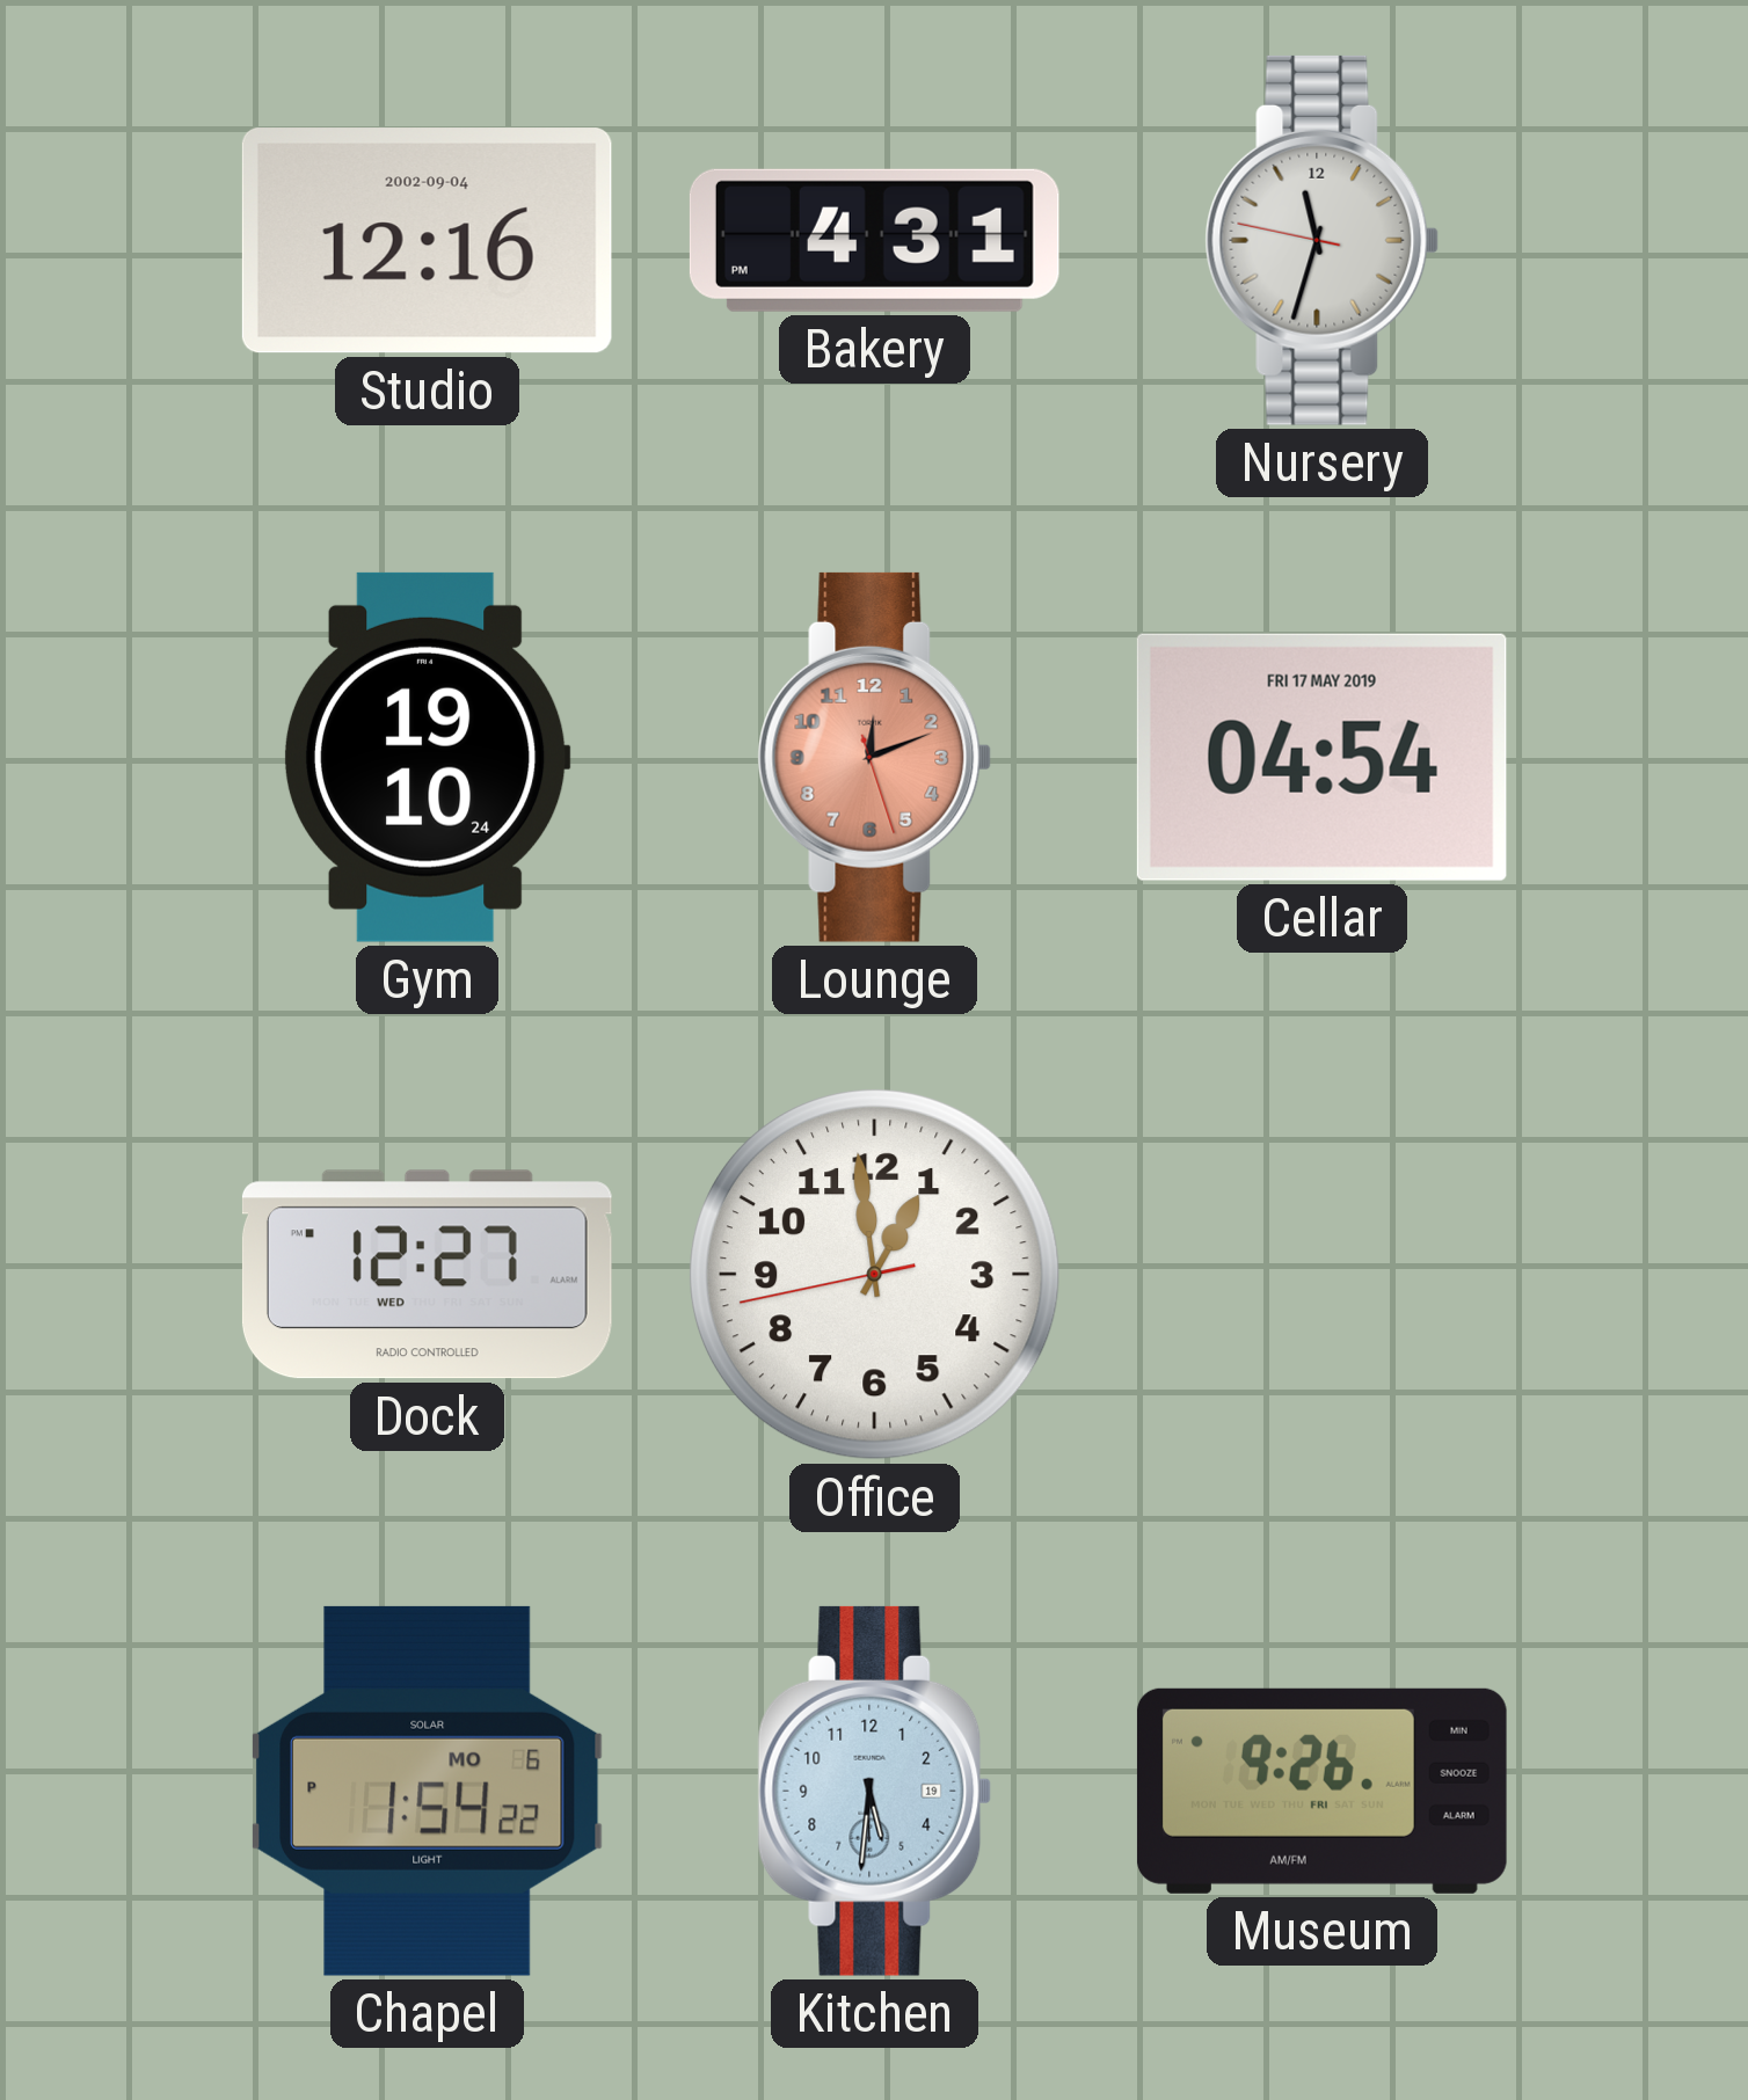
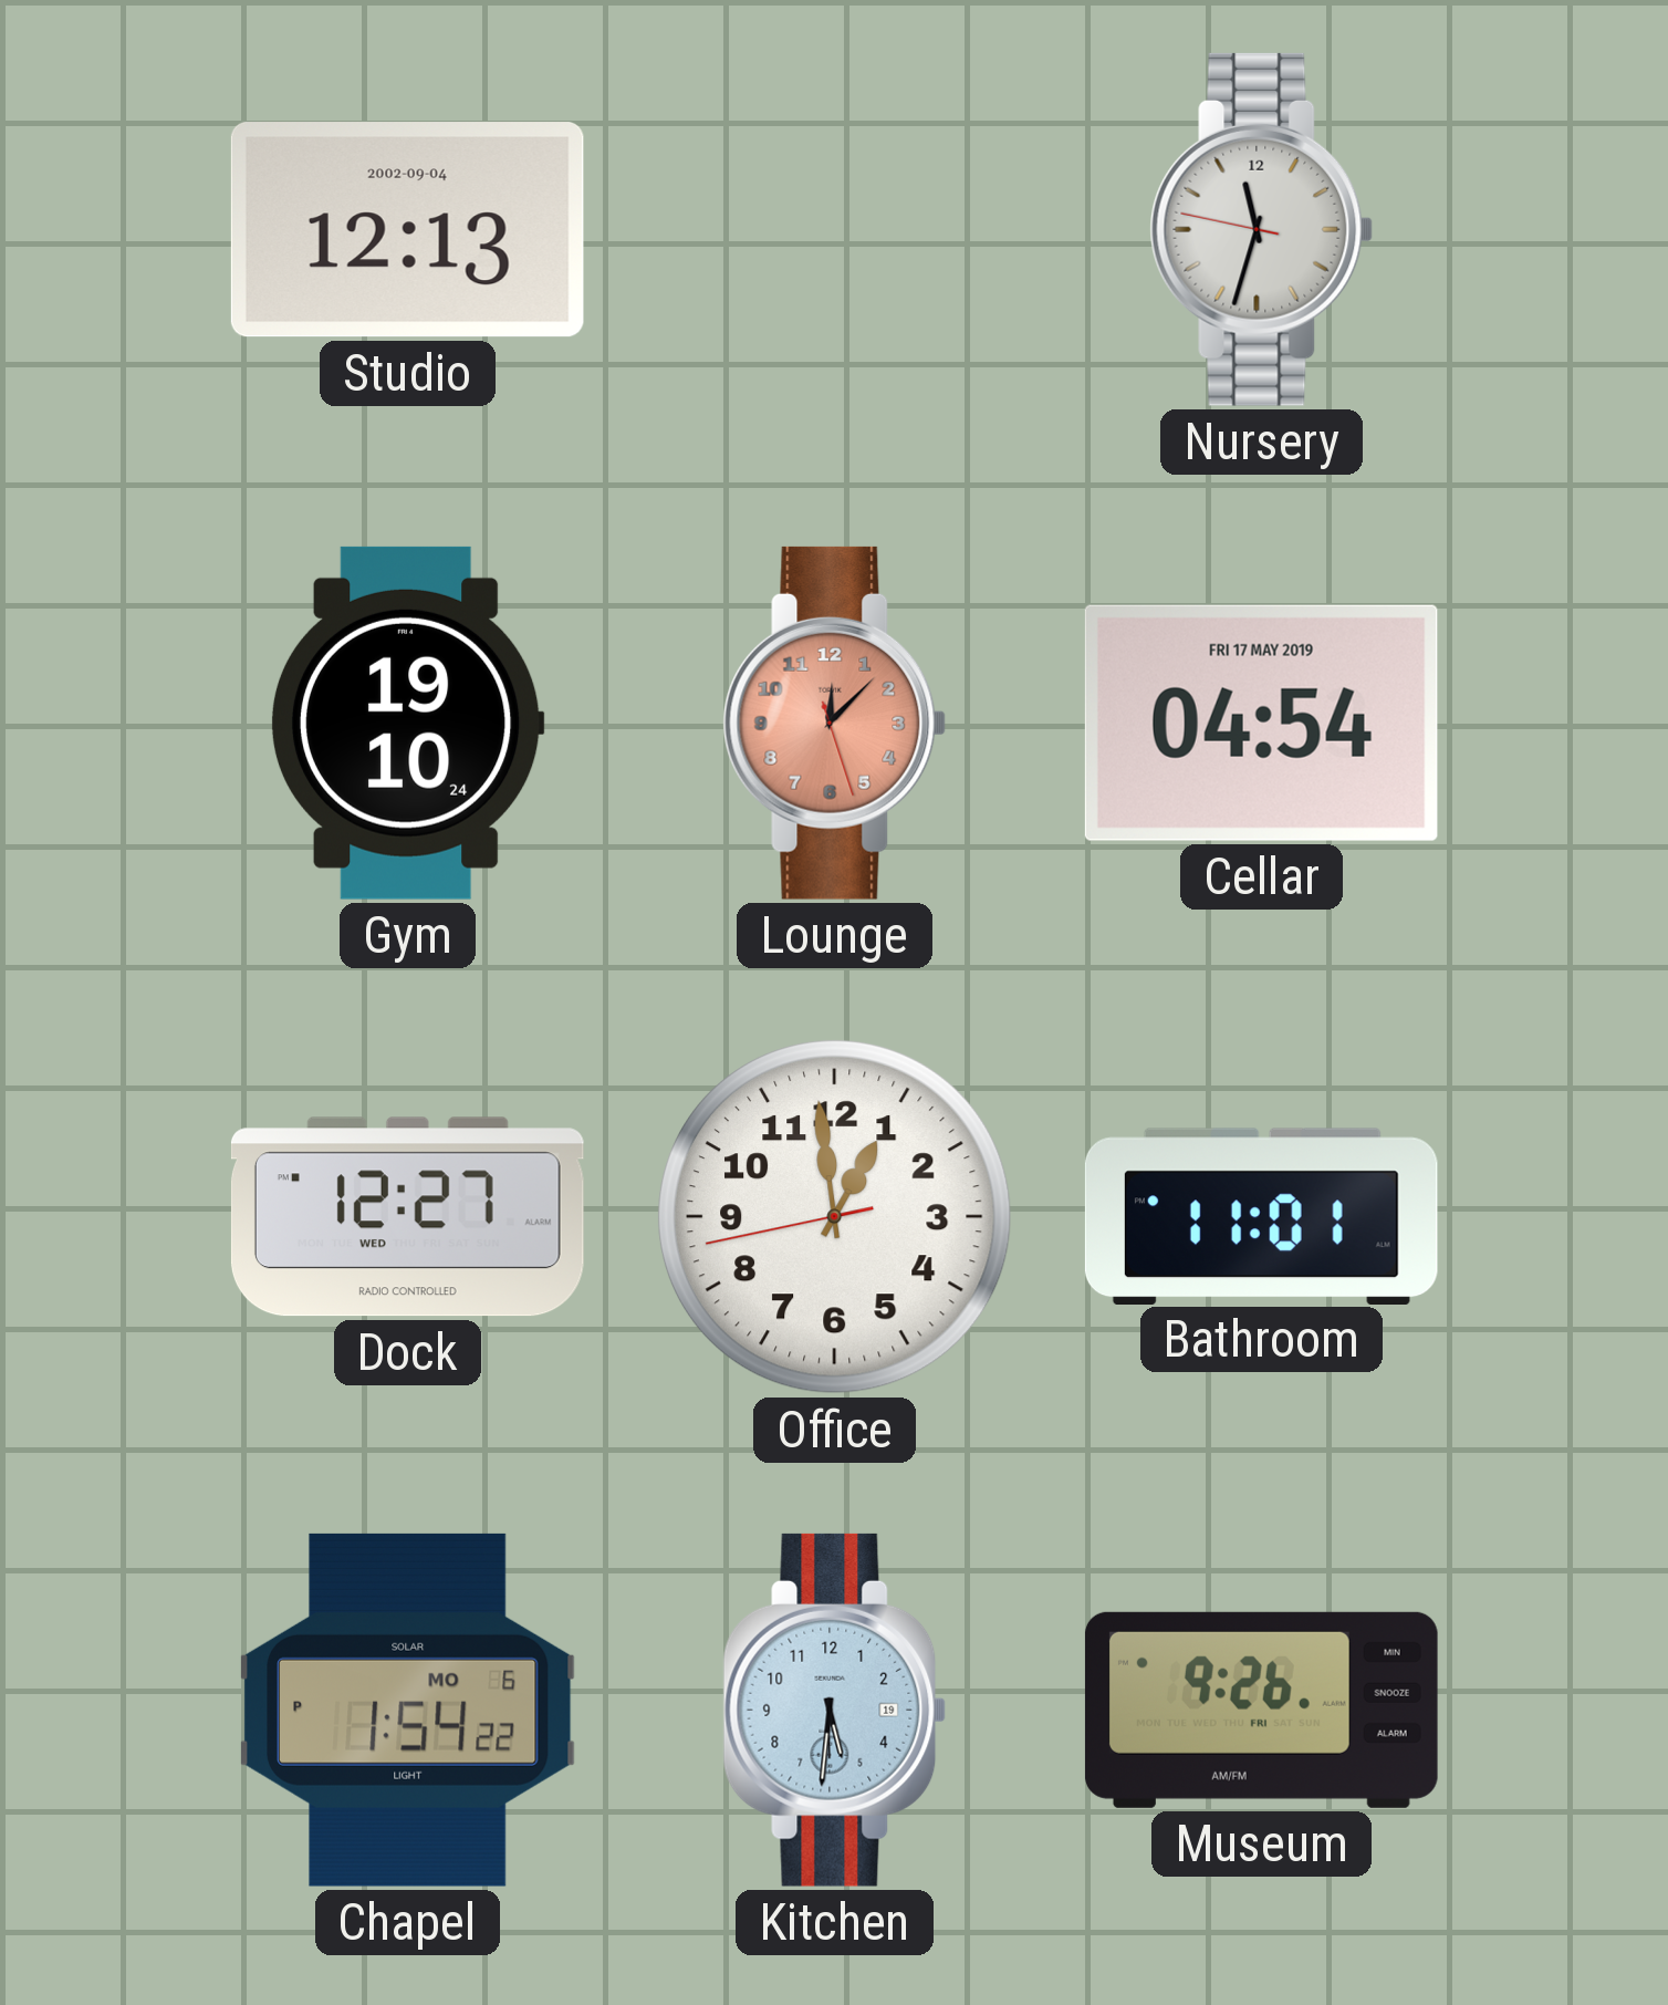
Studio: 12:16 -> 12:13 (407, 230)
Bakery: 4:31 -> none (874, 240)
Lounge: 12:11 -> 12:07 (835, 723)
Bathroom: none -> 11:01 (1261, 1216)
